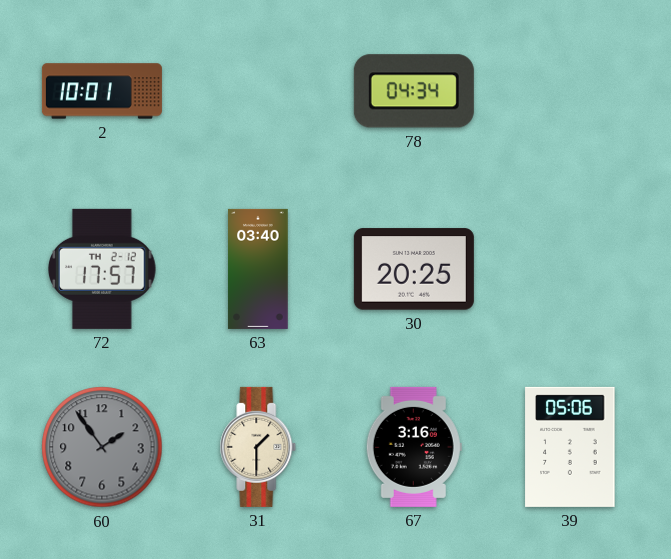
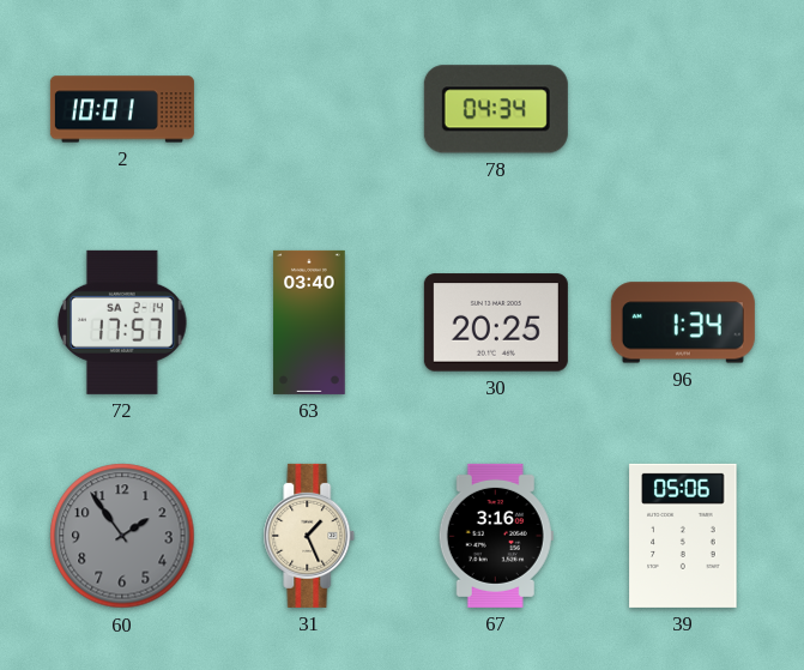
72 date: TH 2-12 -> SA 2-14 (122, 322)
96: none -> 1:34 (683, 322)
31: 1:30 -> 1:26 (309, 536)
